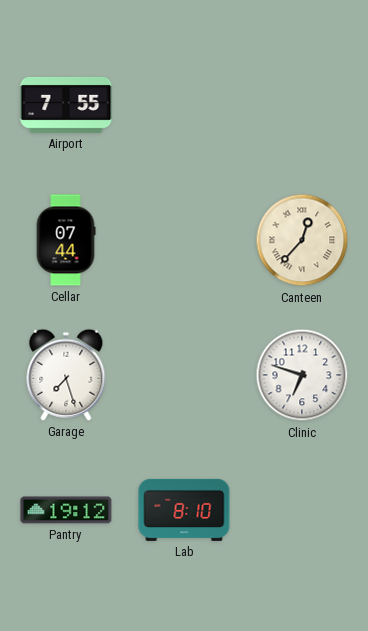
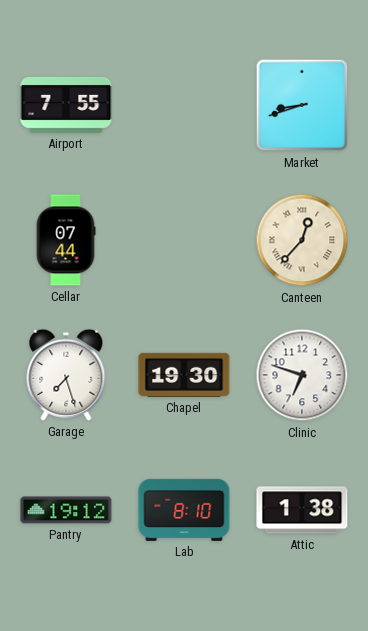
Market: none -> 8:42 (302, 105)
Chapel: none -> 19:30 (184, 375)
Attic: none -> 1:38 (302, 510)
